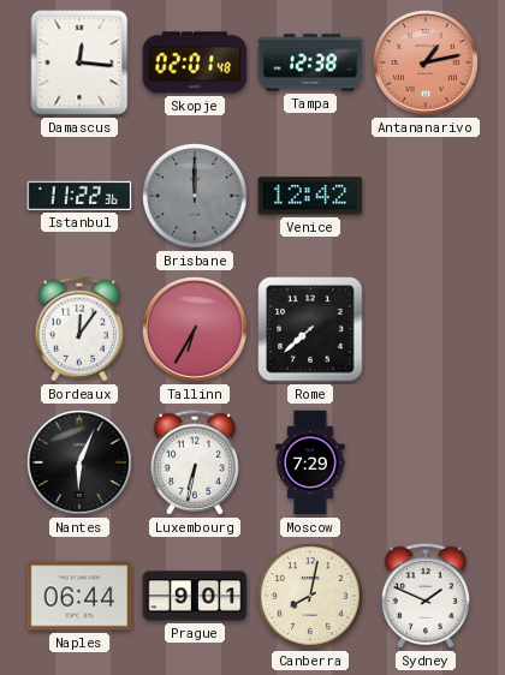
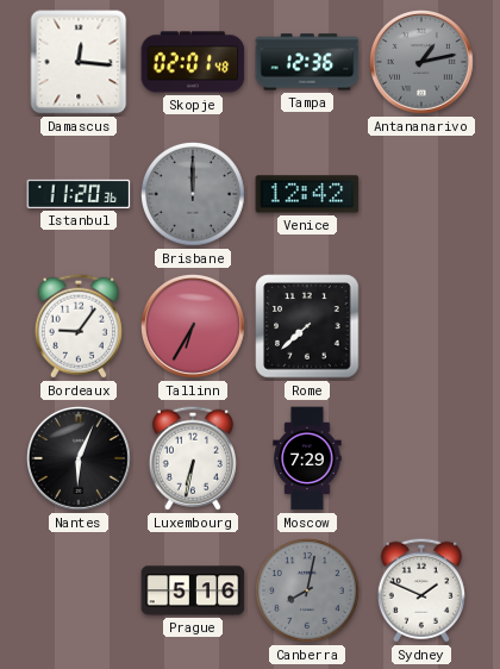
Tampa: 12:38 -> 12:36 (307, 62)
Antananarivo dial: salmon -> grey (423, 63)
Istanbul: 11:22 -> 11:20 (79, 194)
Bordeaux: 12:06 -> 9:06 (79, 326)
Naples: 06:44 -> none (79, 596)
Prague: 9:01 -> 5:16 (193, 590)
Canberra dial: cream -> grey (307, 590)
